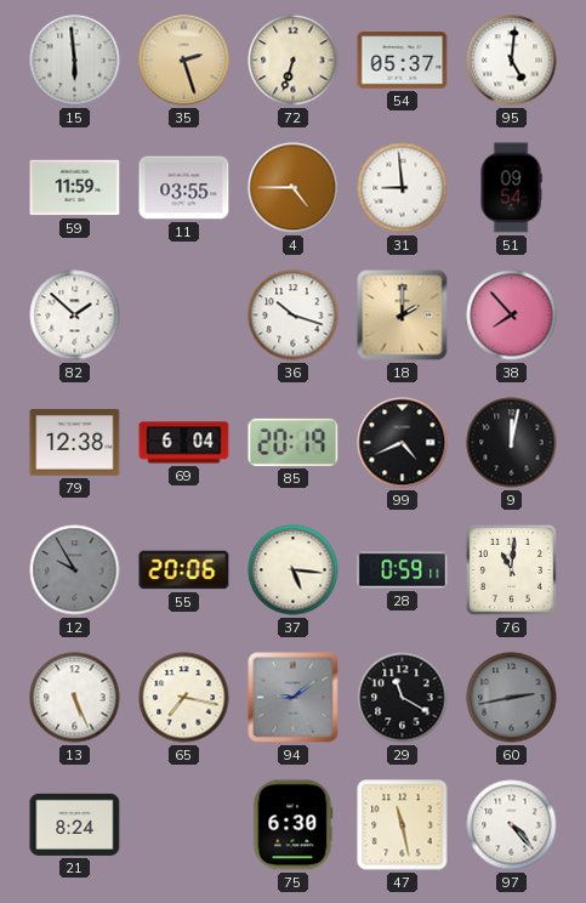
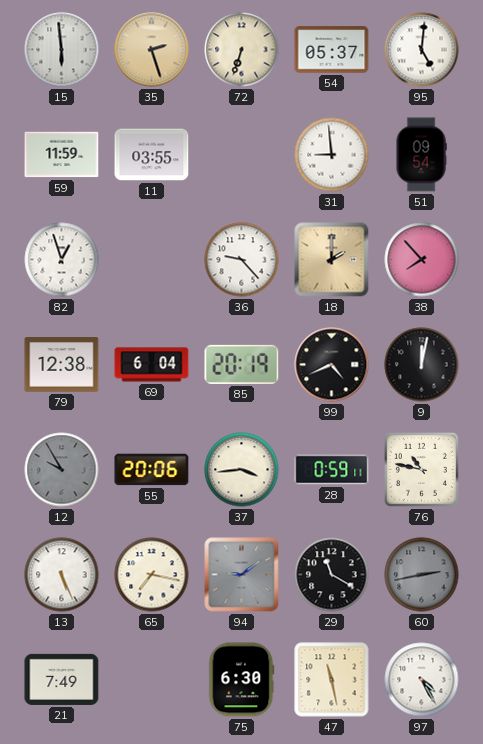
4: 4:45 -> none (294, 188)
82: 1:52 -> 12:57 (62, 260)
36: 10:18 -> 9:23 (242, 260)
37: 5:16 -> 3:44 (242, 470)
76: 11:01 -> 10:47 (421, 469)
21: 8:24 -> 7:49 (62, 679)
97: 4:23 -> 4:25 (422, 680)
